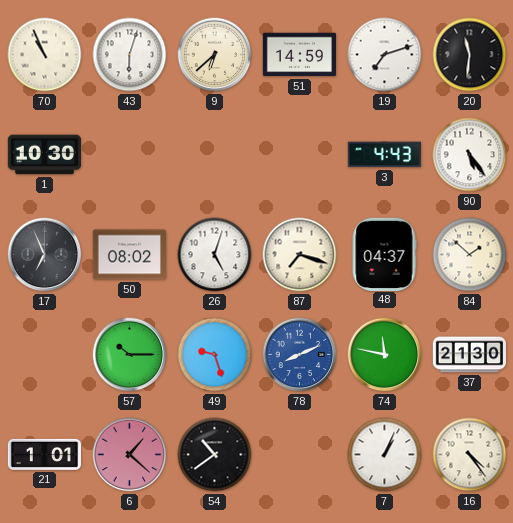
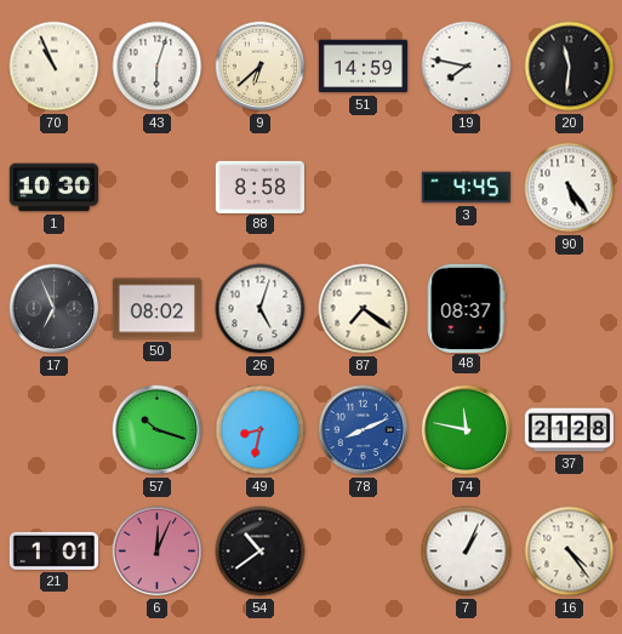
19: 7:12 -> 7:47 (467, 67)
88: none -> 8:58 (259, 187)
3: 4:43 -> 4:45 (466, 188)
87: 7:18 -> 7:21 (364, 309)
48: 04:37 -> 08:37 (466, 308)
84: 1:52 -> none (470, 255)
57: 10:15 -> 10:18 (158, 430)
49: 9:27 -> 8:32 (261, 430)
37: 21:30 -> 21:28 (569, 430)
6: 1:22 -> 12:04 (158, 552)
